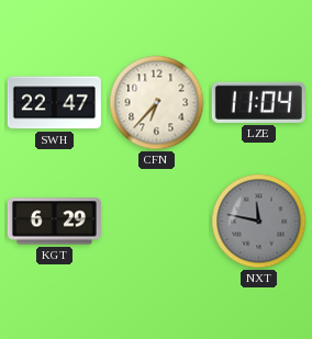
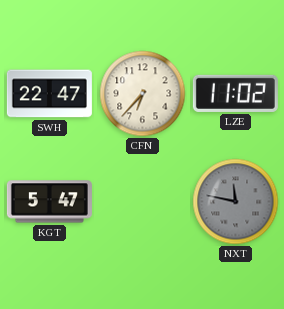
LZE: 11:04 -> 11:02 (235, 93)
KGT: 6:29 -> 5:47 (49, 202)
